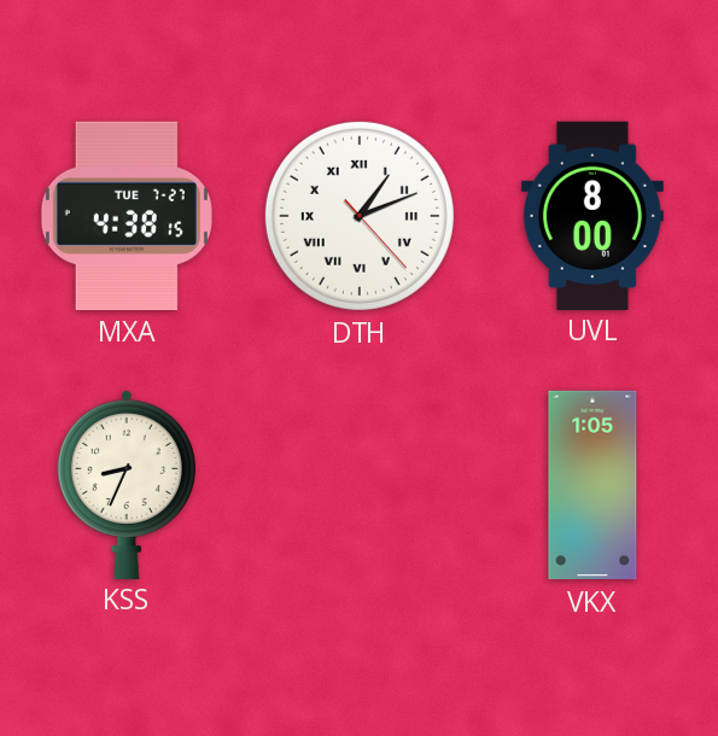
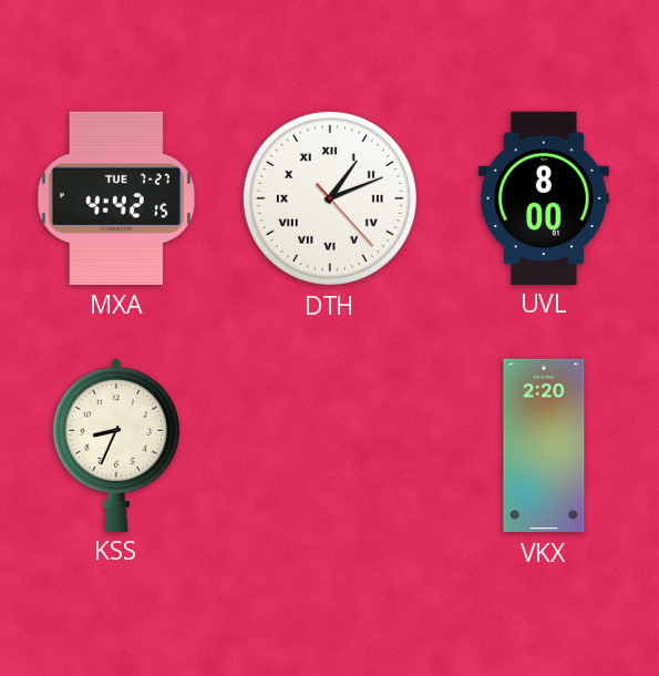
MXA: 4:38 -> 4:42 (116, 198)
VKX: 1:05 -> 2:20 (544, 445)
